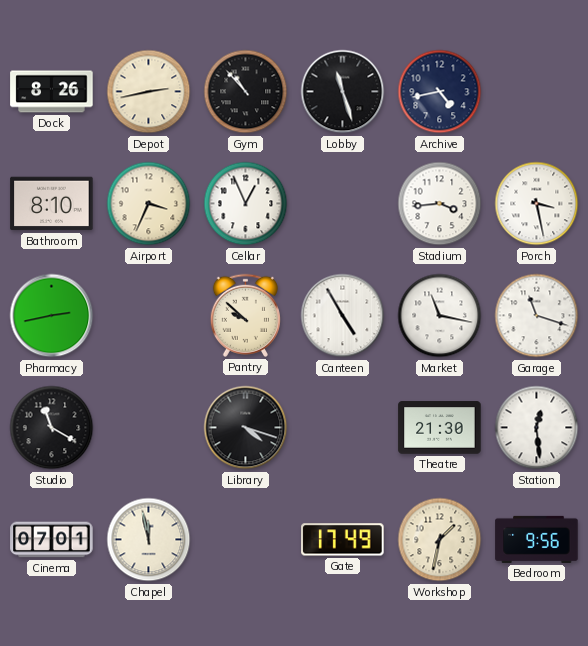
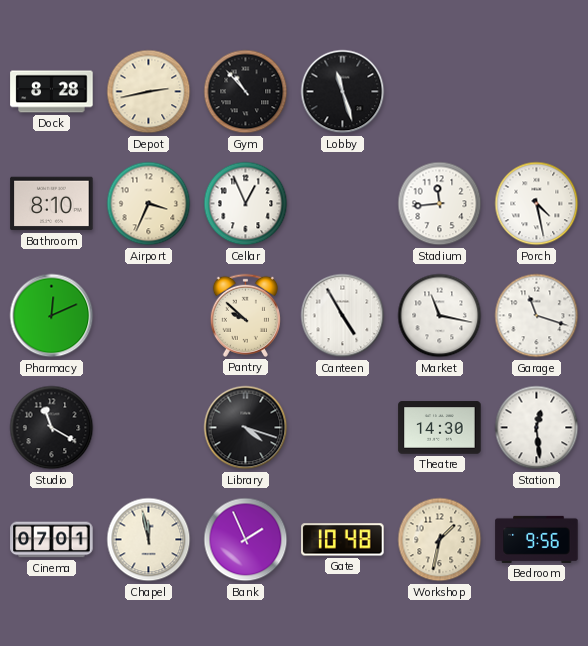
Dock: 8:26 -> 8:28 (52, 92)
Archive: 4:43 -> none (440, 92)
Stadium: 3:44 -> 11:44 (440, 204)
Porch: 3:28 -> 4:28 (537, 204)
Pharmacy: 2:43 -> 12:11 (52, 316)
Theatre: 21:30 -> 14:30 (440, 428)
Bank: none -> 1:56 (246, 540)
Gate: 17:49 -> 10:48 (343, 540)
